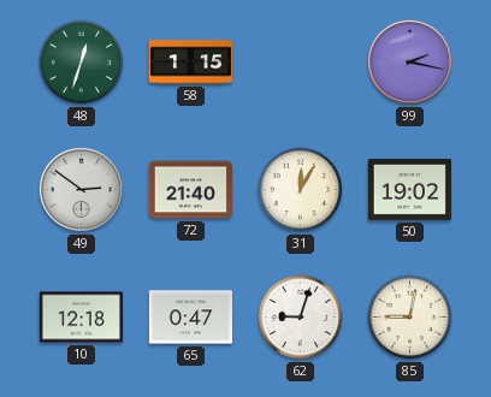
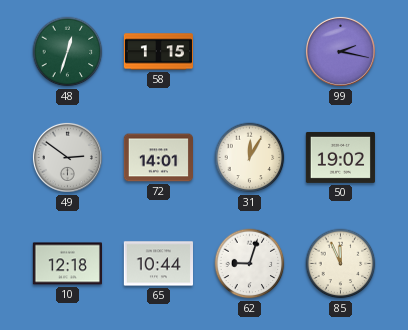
72: 21:40 -> 14:01 (158, 158)
65: 0:47 -> 10:44 (158, 264)
85: 9:02 -> 11:56 (341, 264)
